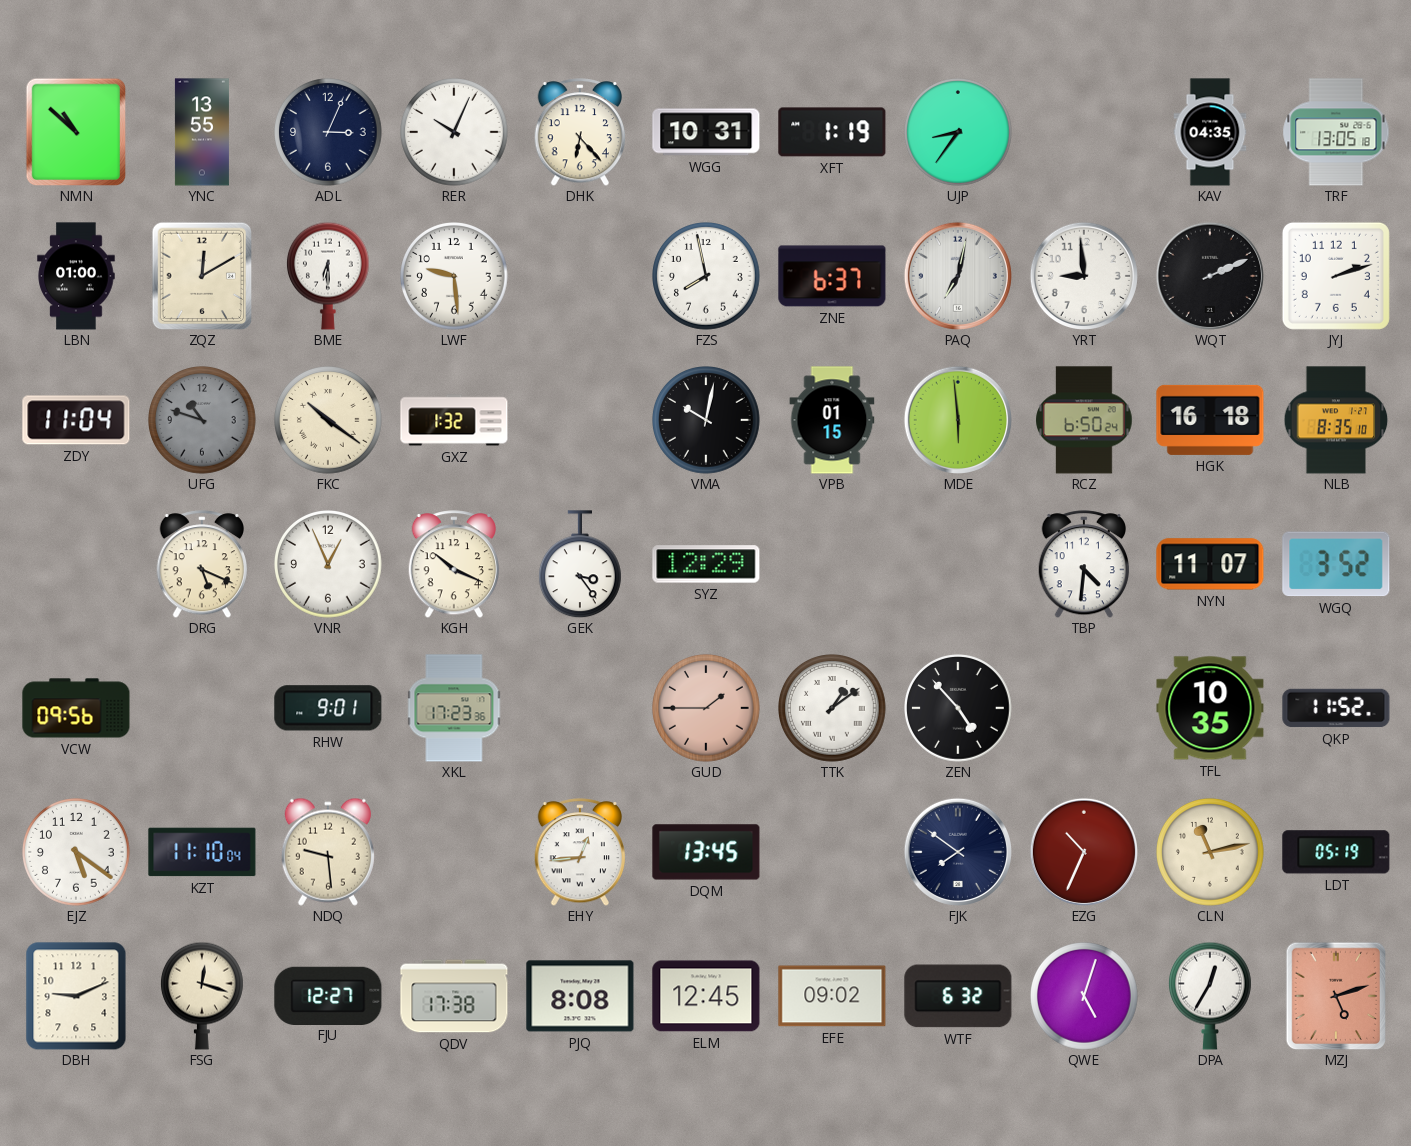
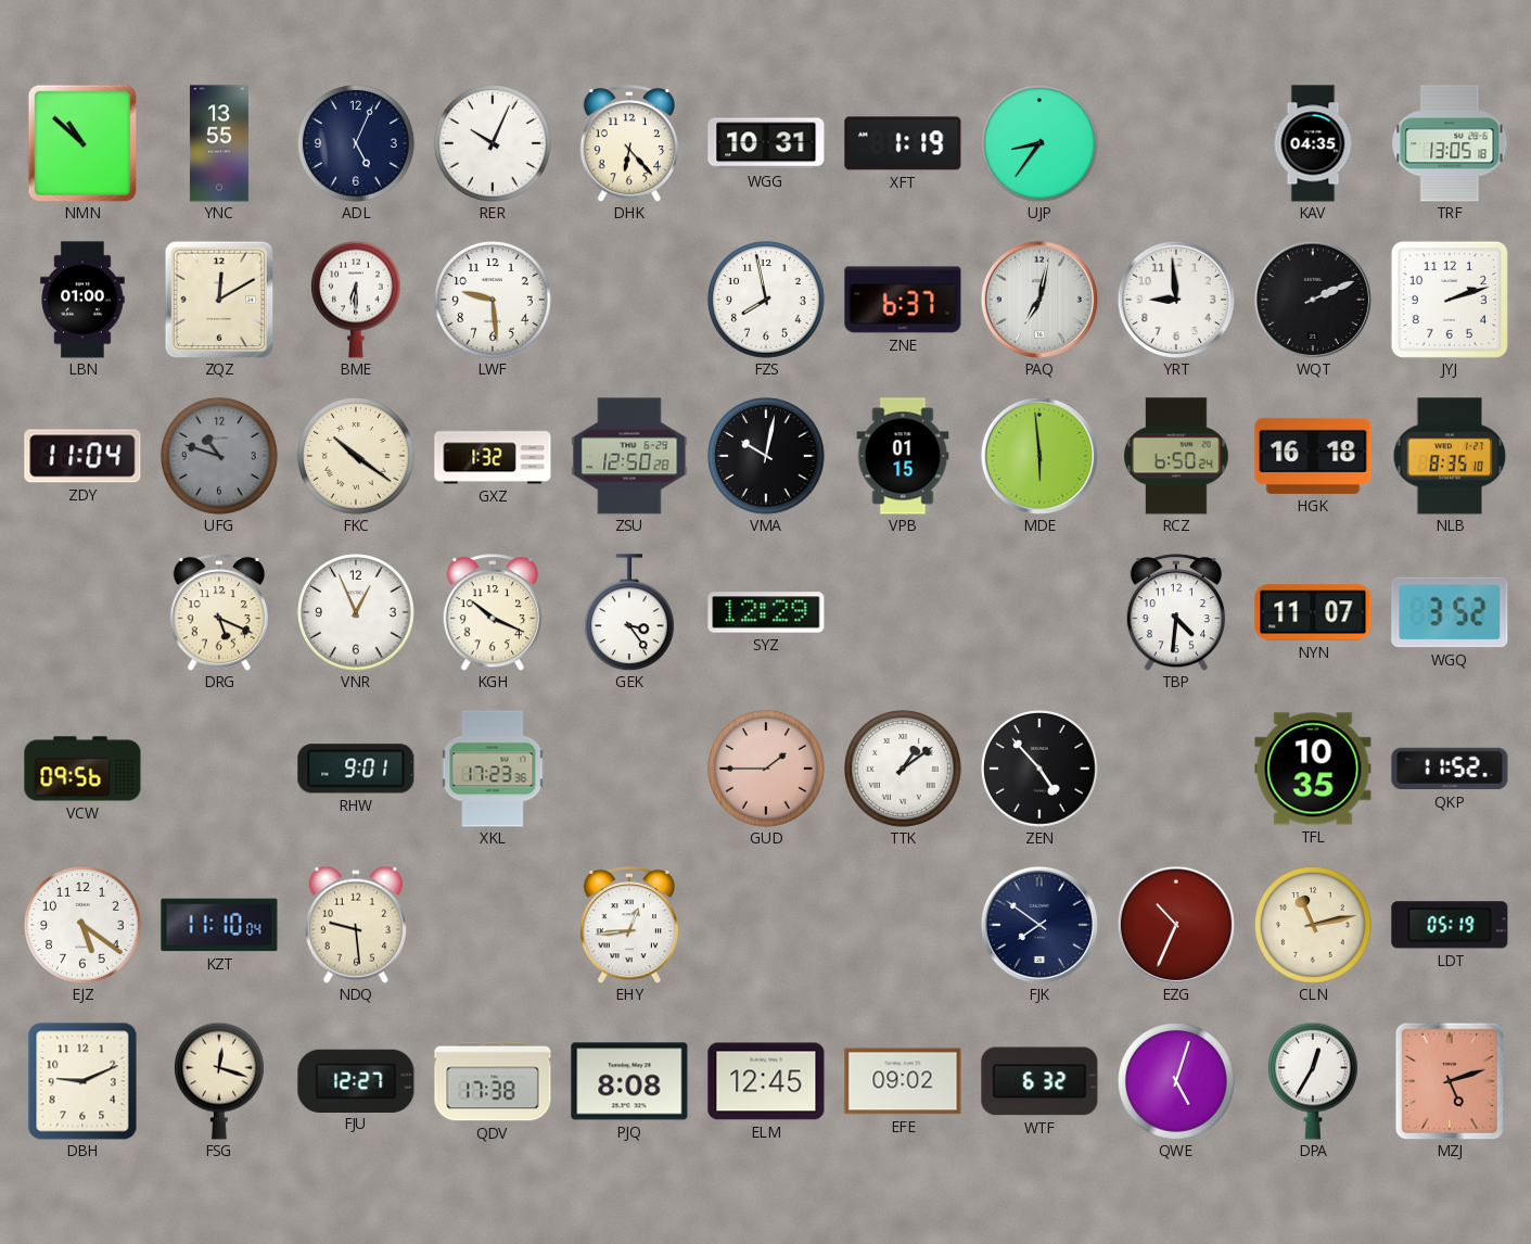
ADL: 3:04 -> 5:04 (357, 144)
ZSU: none -> 12:50 (629, 456)
DQM: 13:45 -> none (706, 852)
